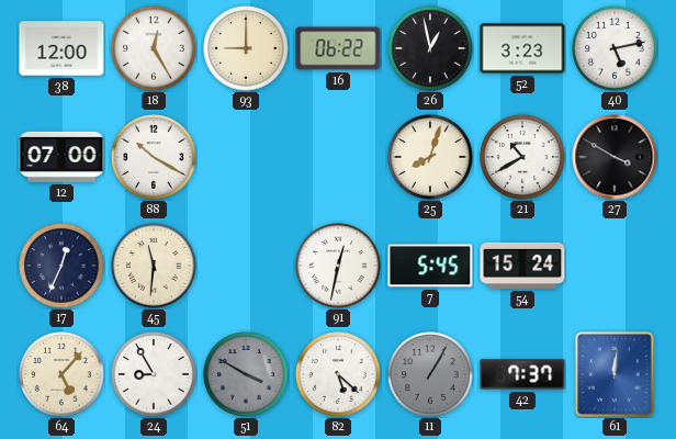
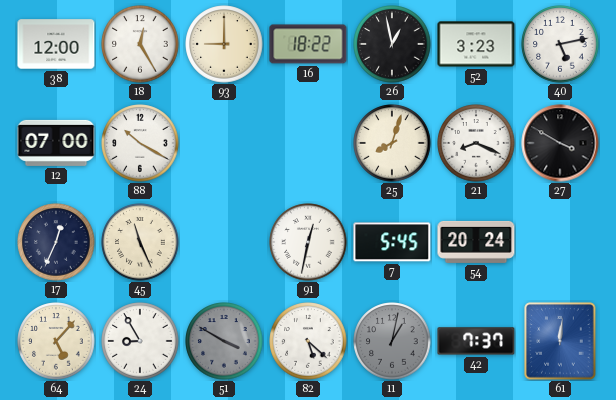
16: 06:22 -> 18:22 (308, 44)
21: 10:40 -> 8:19 (476, 143)
45: 11:31 -> 11:26 (140, 242)
54: 15:24 -> 20:24 (476, 242)
11: 1:05 -> 1:02 (392, 341)
